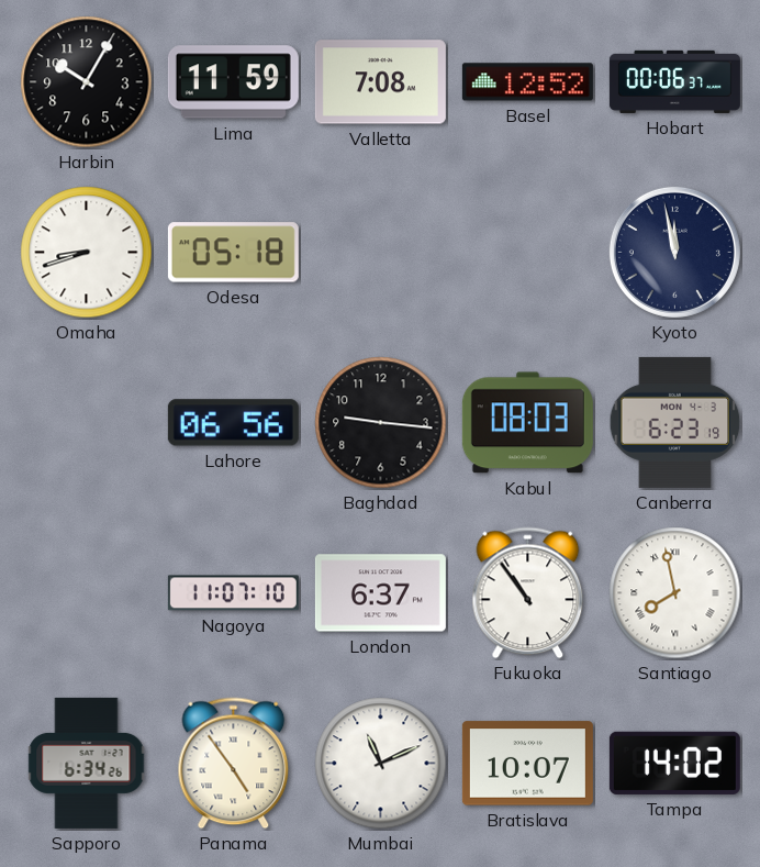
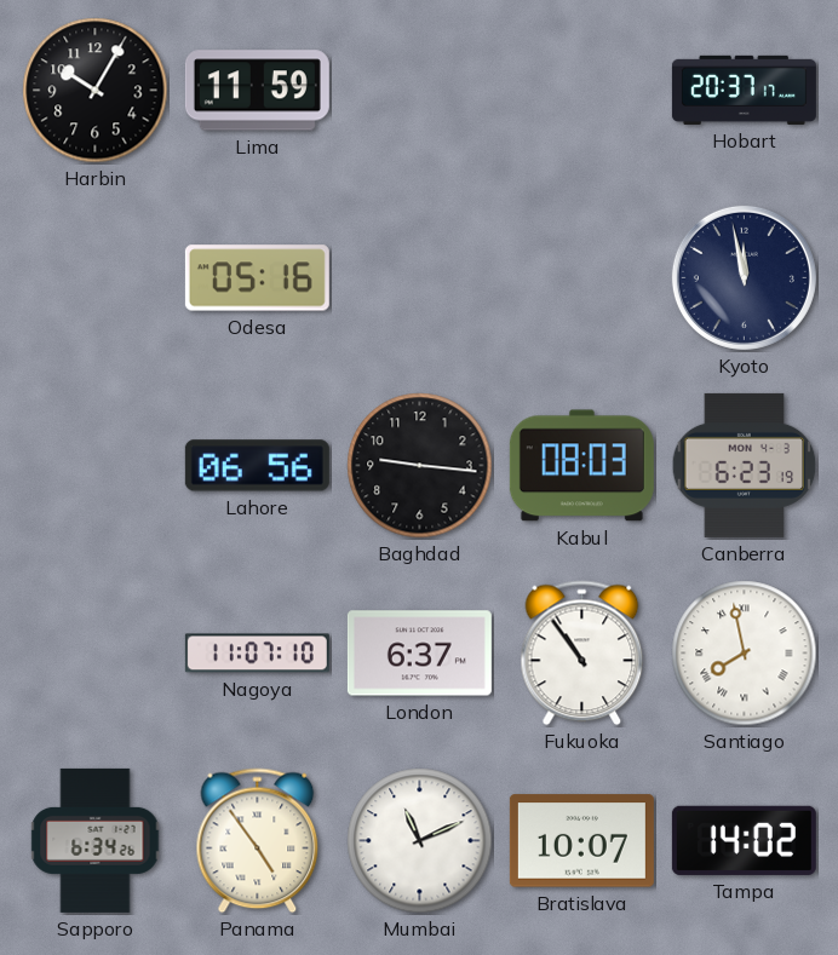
Valletta: 7:08 -> none (380, 82)
Basel: 12:52 -> none (527, 82)
Hobart: 00:06 -> 20:37 (744, 90)
Omaha: 8:42 -> none (87, 253)
Odesa: 05:18 -> 05:16 (257, 278)
